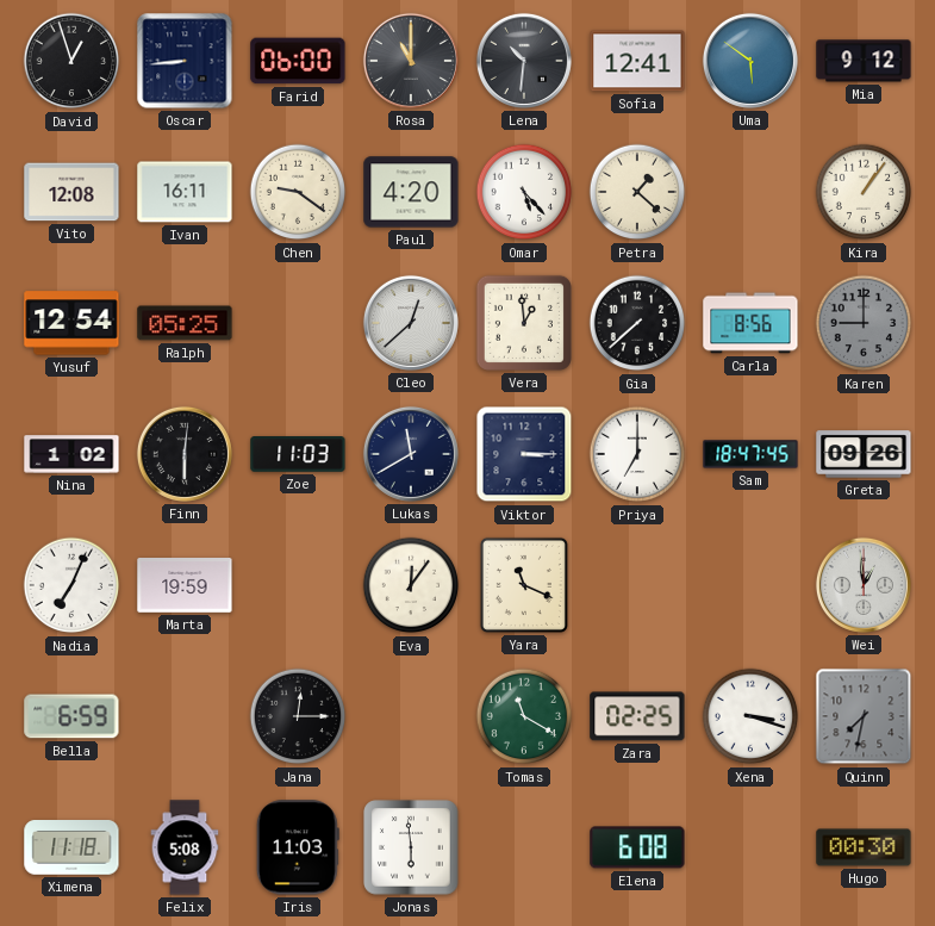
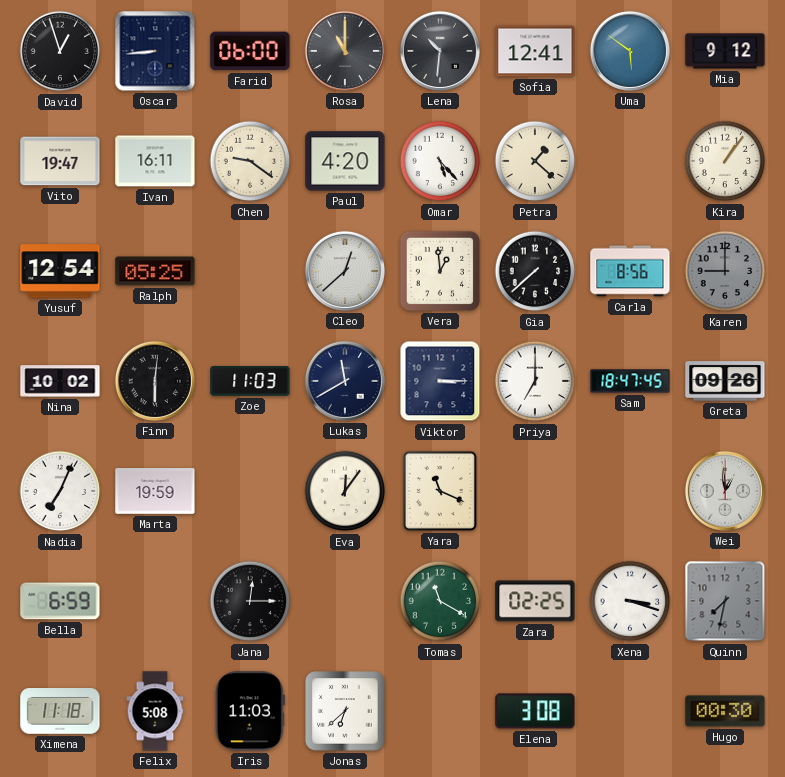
Vito: 12:08 -> 19:47 (60, 161)
Nina: 1:02 -> 10:02 (60, 381)
Jonas: 5:59 -> 6:38 (345, 711)
Elena: 6:08 -> 3:08 (535, 711)
